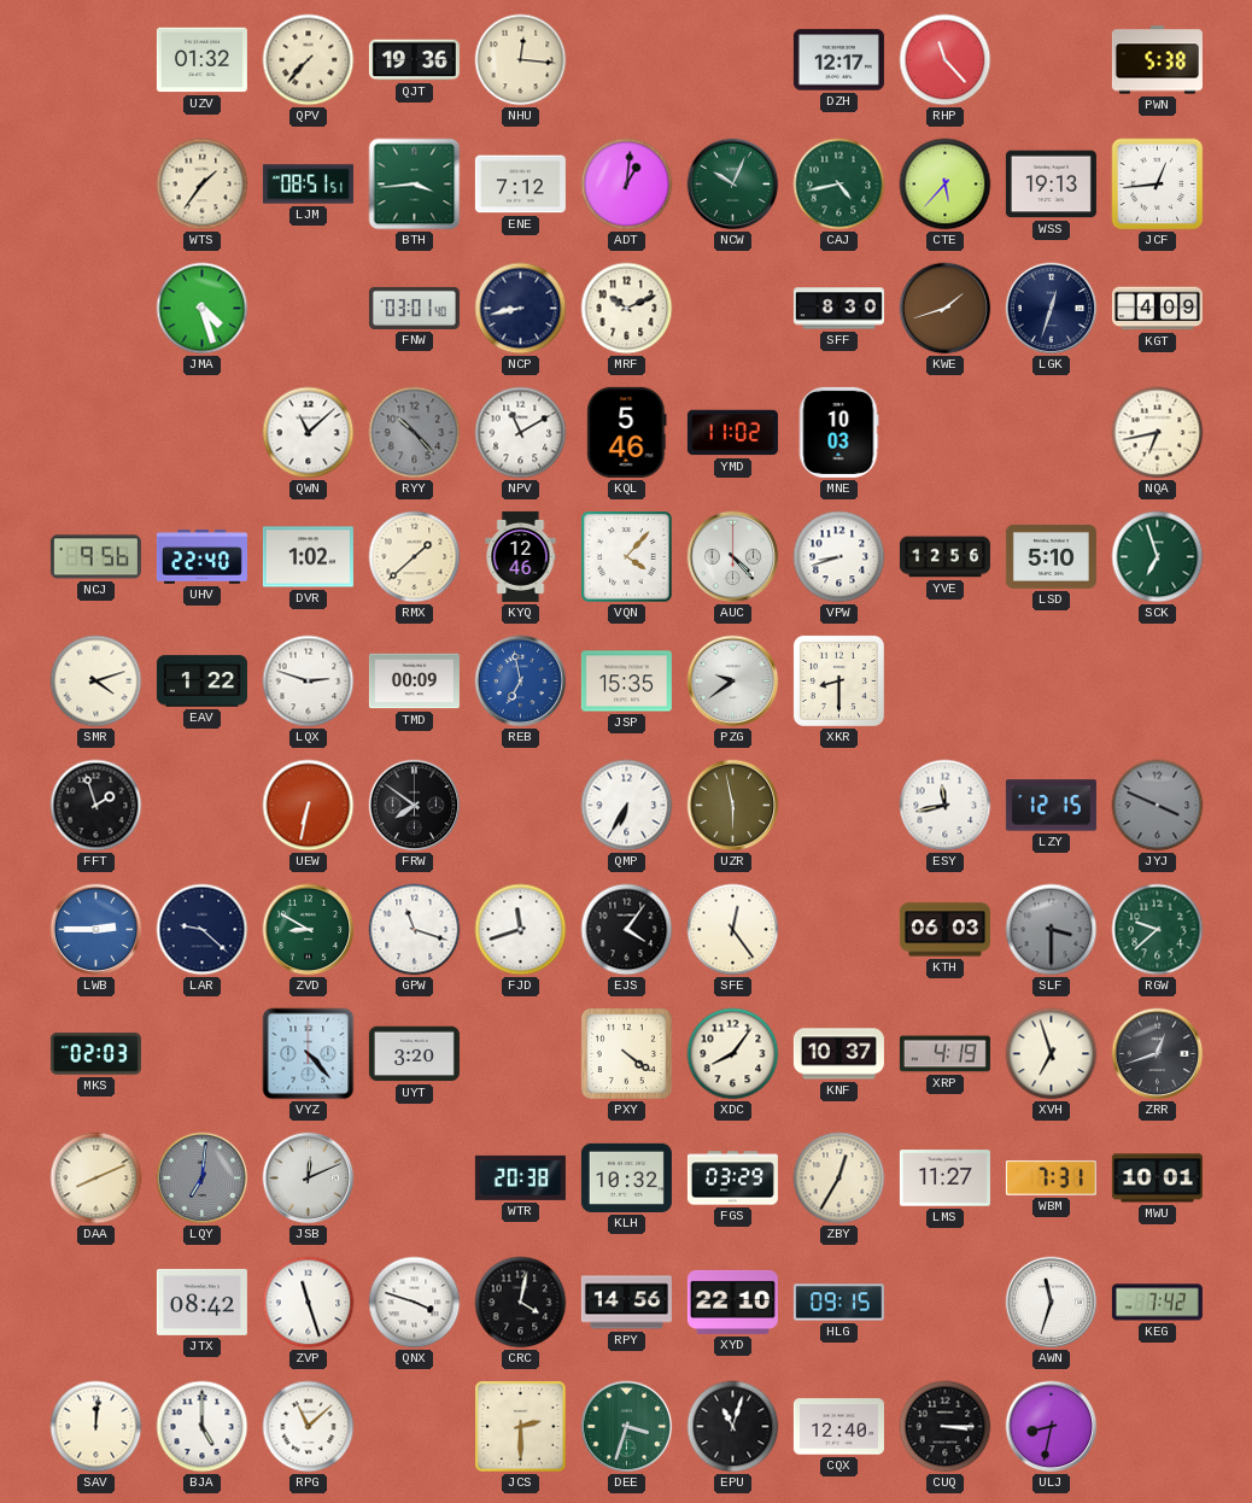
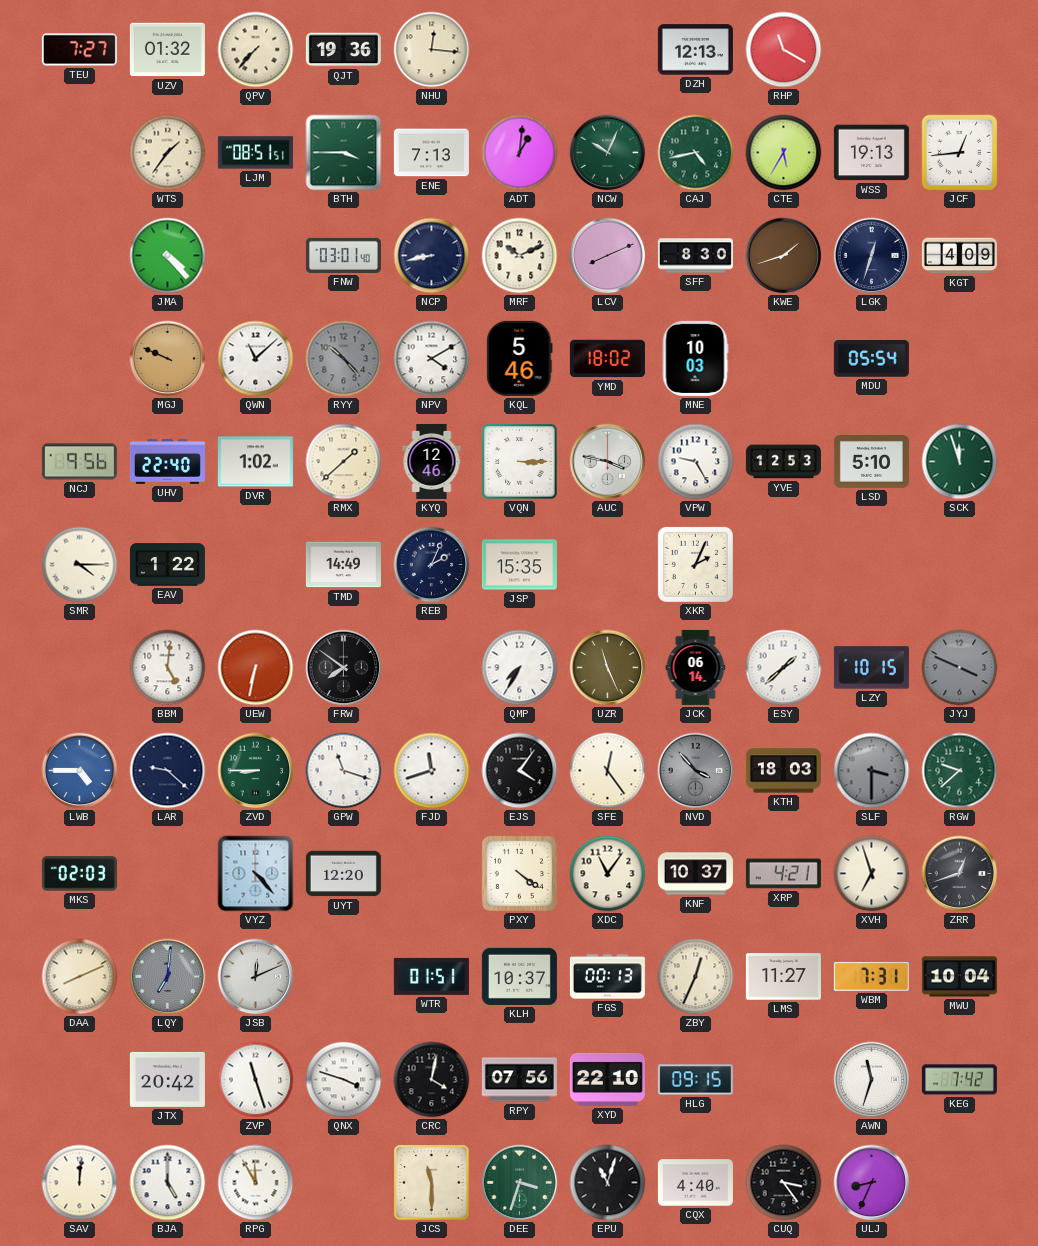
TEU: none -> 7:27 (79, 50)
DZH: 12:17 -> 12:13 (695, 50)
RHP: 11:23 -> 11:20 (784, 50)
PWN: 5:38 -> none (1157, 60)
BTH: 3:44 -> 3:45 (344, 153)
ENE: 7:12 -> 7:13 (431, 153)
CTE: 5:37 -> 5:35 (784, 153)
JMA: 4:27 -> 4:23 (168, 256)
LCV: none -> 8:11 (608, 256)
MGJ: none -> 9:49 (168, 359)
NPV: 11:10 -> 4:10 (432, 359)
YMD: 11:02 -> 18:02 (607, 359)
MDU: none -> 05:54 (871, 359)
NQA: 6:43 -> none (1158, 433)
VQN: 4:07 -> 3:15 (520, 462)
AUC: 4:23 -> 3:47 (608, 462)
VPW: 8:42 -> 9:25 (696, 462)
YVE: 12:56 -> 12:53 (783, 462)
SCK: 6:57 -> 11:57 (960, 462)
SMR: 4:12 -> 4:15 (80, 565)
LQX: 2:48 -> none (309, 682)
TMD: 00:09 -> 14:49 (343, 565)
REB: 6:58 -> 2:04 (432, 565)
REB dial: blue -> navy (432, 565)
PZG: 9:39 -> none (733, 682)
XKR: 8:30 -> 2:04 (695, 564)
FFT: 1:57 -> none (96, 806)
BBM: none -> 5:01 (168, 668)
QMP: 6:35 -> 7:35 (520, 668)
UZR: 5:58 -> 11:26 (608, 668)
JCK: none -> 06:14 (696, 667)
ESY: 11:43 -> 1:38 (784, 668)
LZY: 12:15 -> 10:15 (871, 668)
LWB: 2:45 -> 4:45 (80, 771)
ZVD: 8:50 -> 8:45 (256, 771)
NVD: none -> 3:53 (696, 771)
KTH: 06:03 -> 18:03 (783, 771)
UYT: 3:20 -> 12:20 (343, 874)
XDC: 8:06 -> 11:06 (608, 874)
XRP: 4:19 -> 4:21 (783, 874)
WTR: 20:38 -> 01:51 (431, 976)
KLH: 10:32 -> 10:37 (519, 976)
FGS: 03:29 -> 00:13 (607, 977)
ZBY: 12:35 -> 12:34 (696, 977)
MWU: 10:01 -> 10:04 (959, 977)
JTX: 08:42 -> 20:42 (167, 1079)
RPY: 14:56 -> 07:56 (519, 1080)
RPG: 11:08 -> 11:55 (256, 1183)
JCS: 2:30 -> 11:30 (432, 1183)
CQX: 12:40 -> 4:40 (695, 1183)
CUQ: 3:15 -> 3:24 (784, 1183)
ULJ: 8:32 -> 8:34 (872, 1183)
